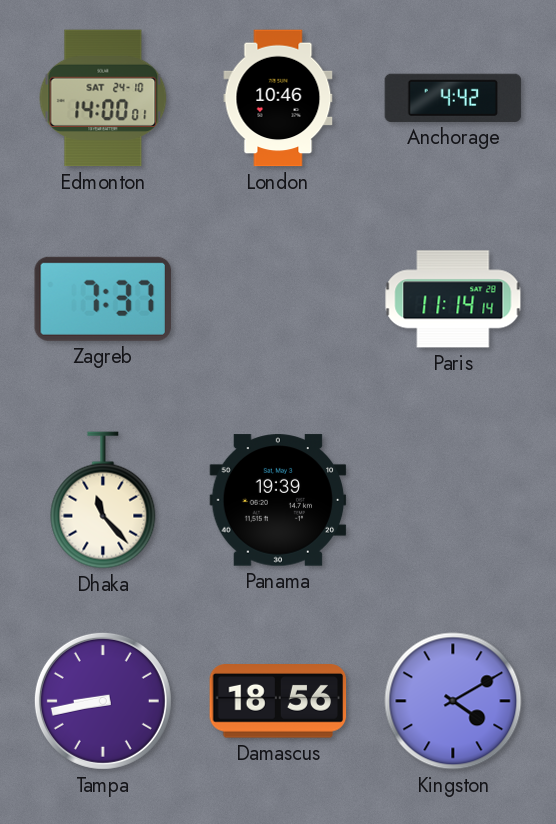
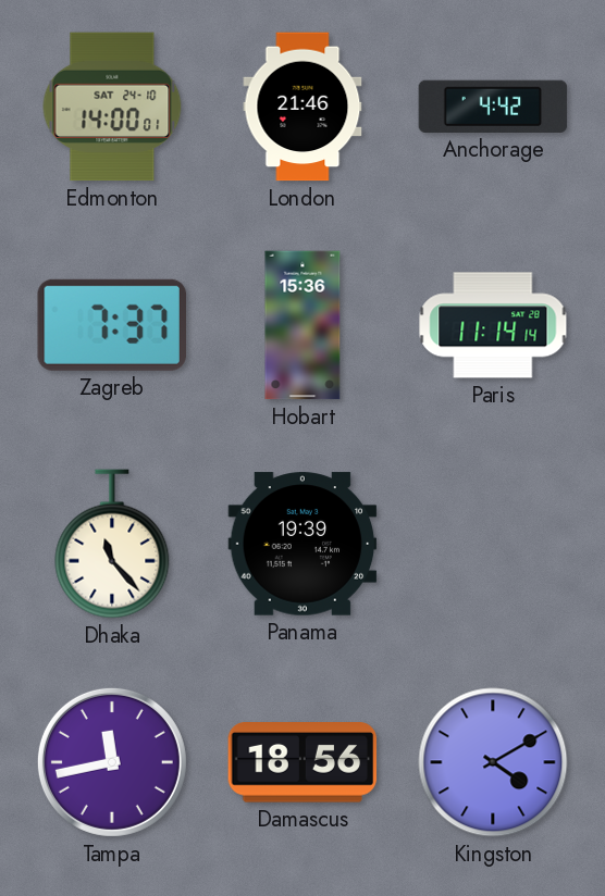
London: 10:46 -> 21:46 (302, 107)
Hobart: none -> 15:36 (302, 325)
Tampa: 8:43 -> 11:43 (112, 762)
